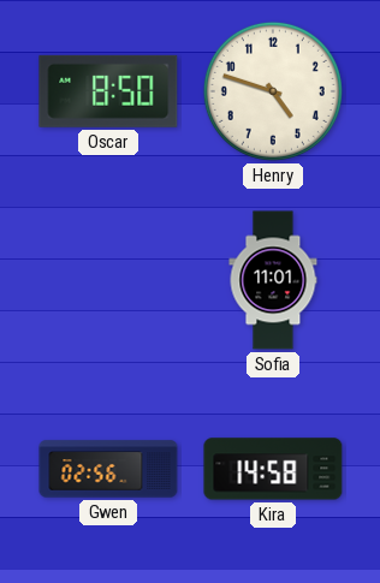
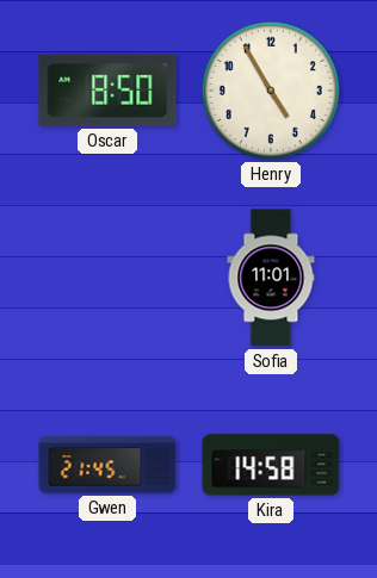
Henry: 4:48 -> 4:55 (271, 91)
Gwen: 02:56 -> 21:45 (107, 465)
